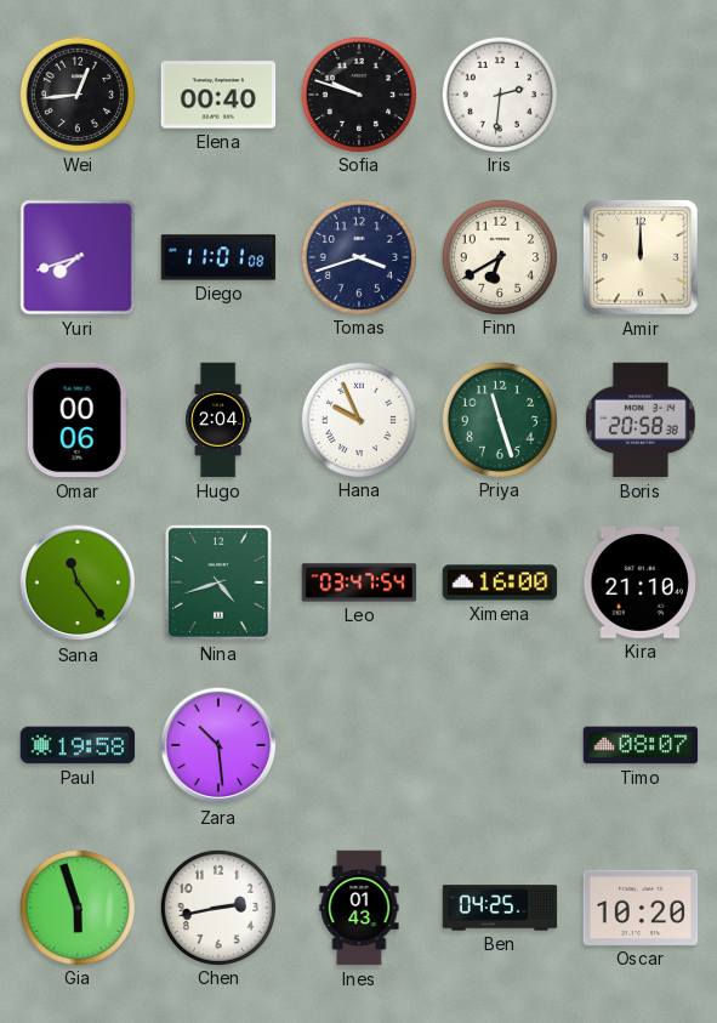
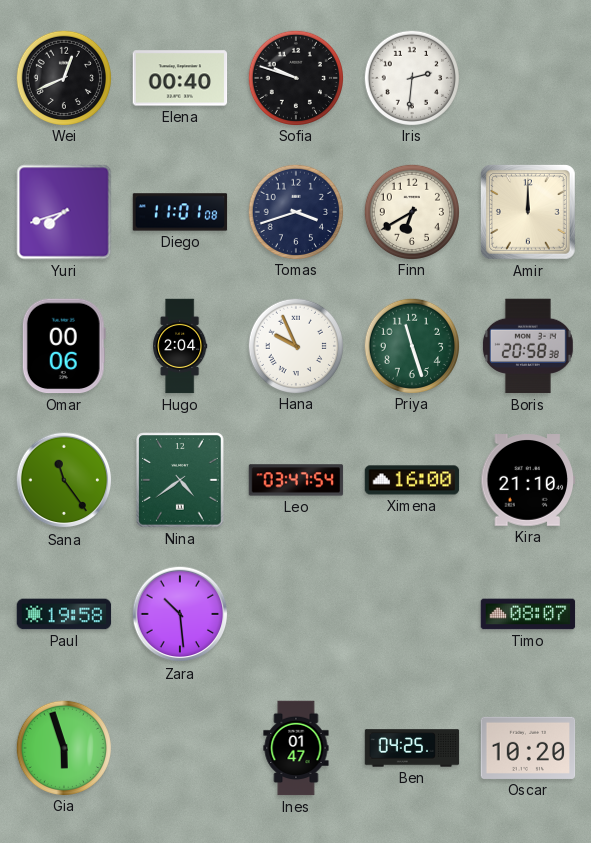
Wei: 12:44 -> 12:41 (63, 77)
Nina: 4:42 -> 4:39 (180, 480)
Chen: 2:43 -> none (217, 907)
Ines: 01:43 -> 01:47 (296, 748)
